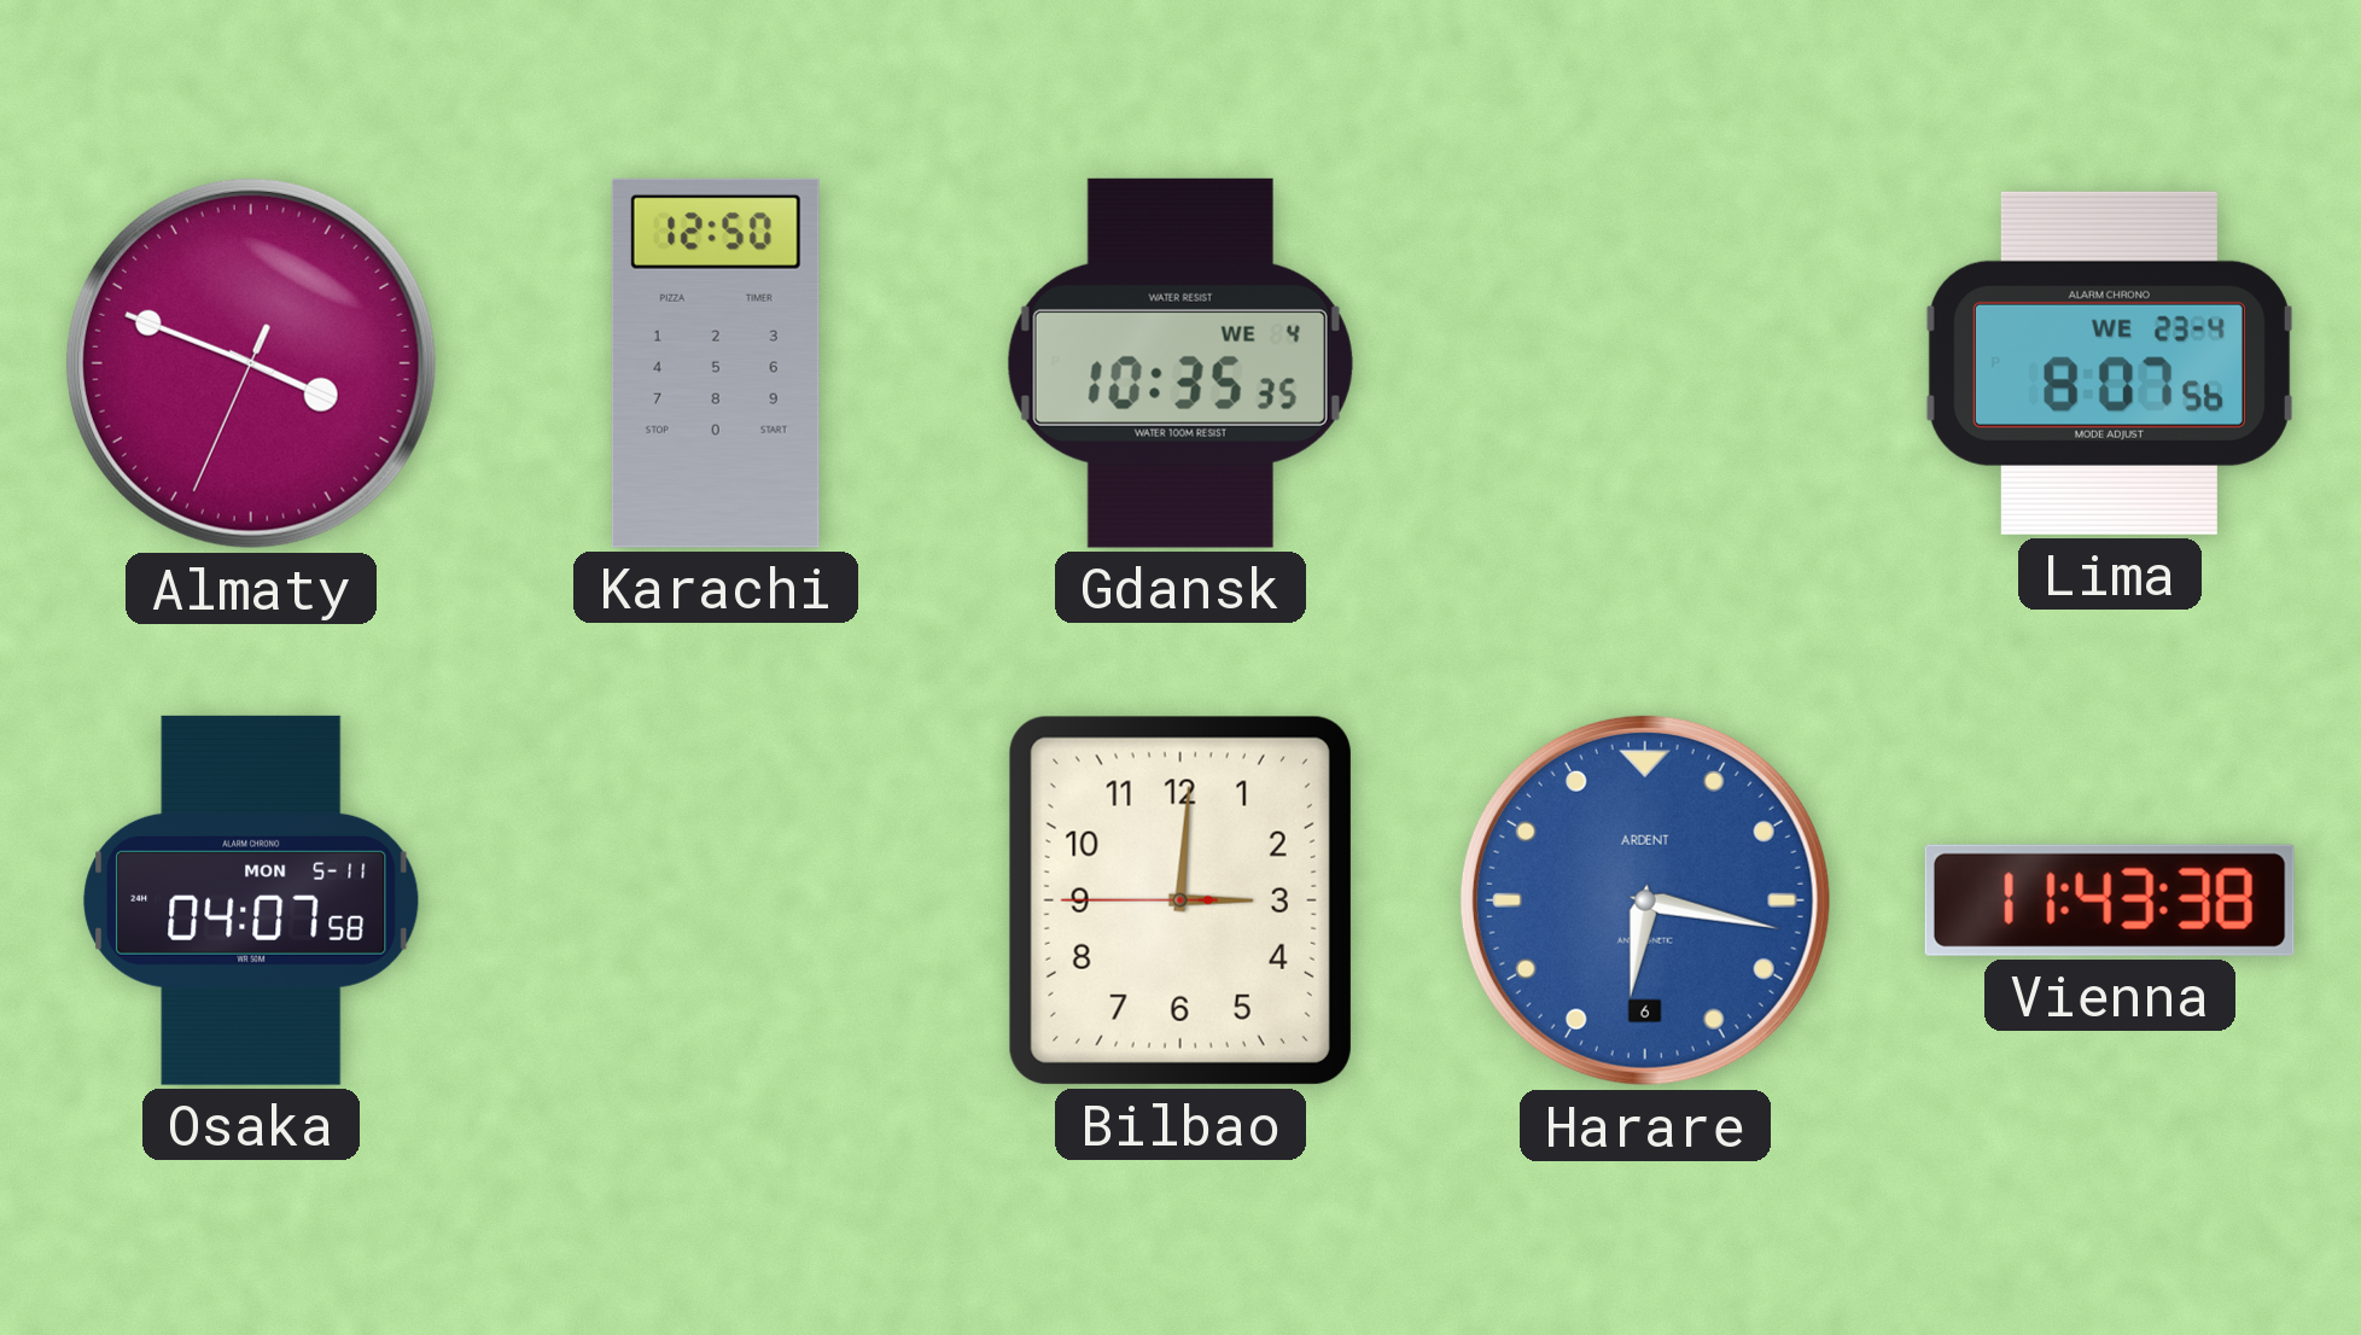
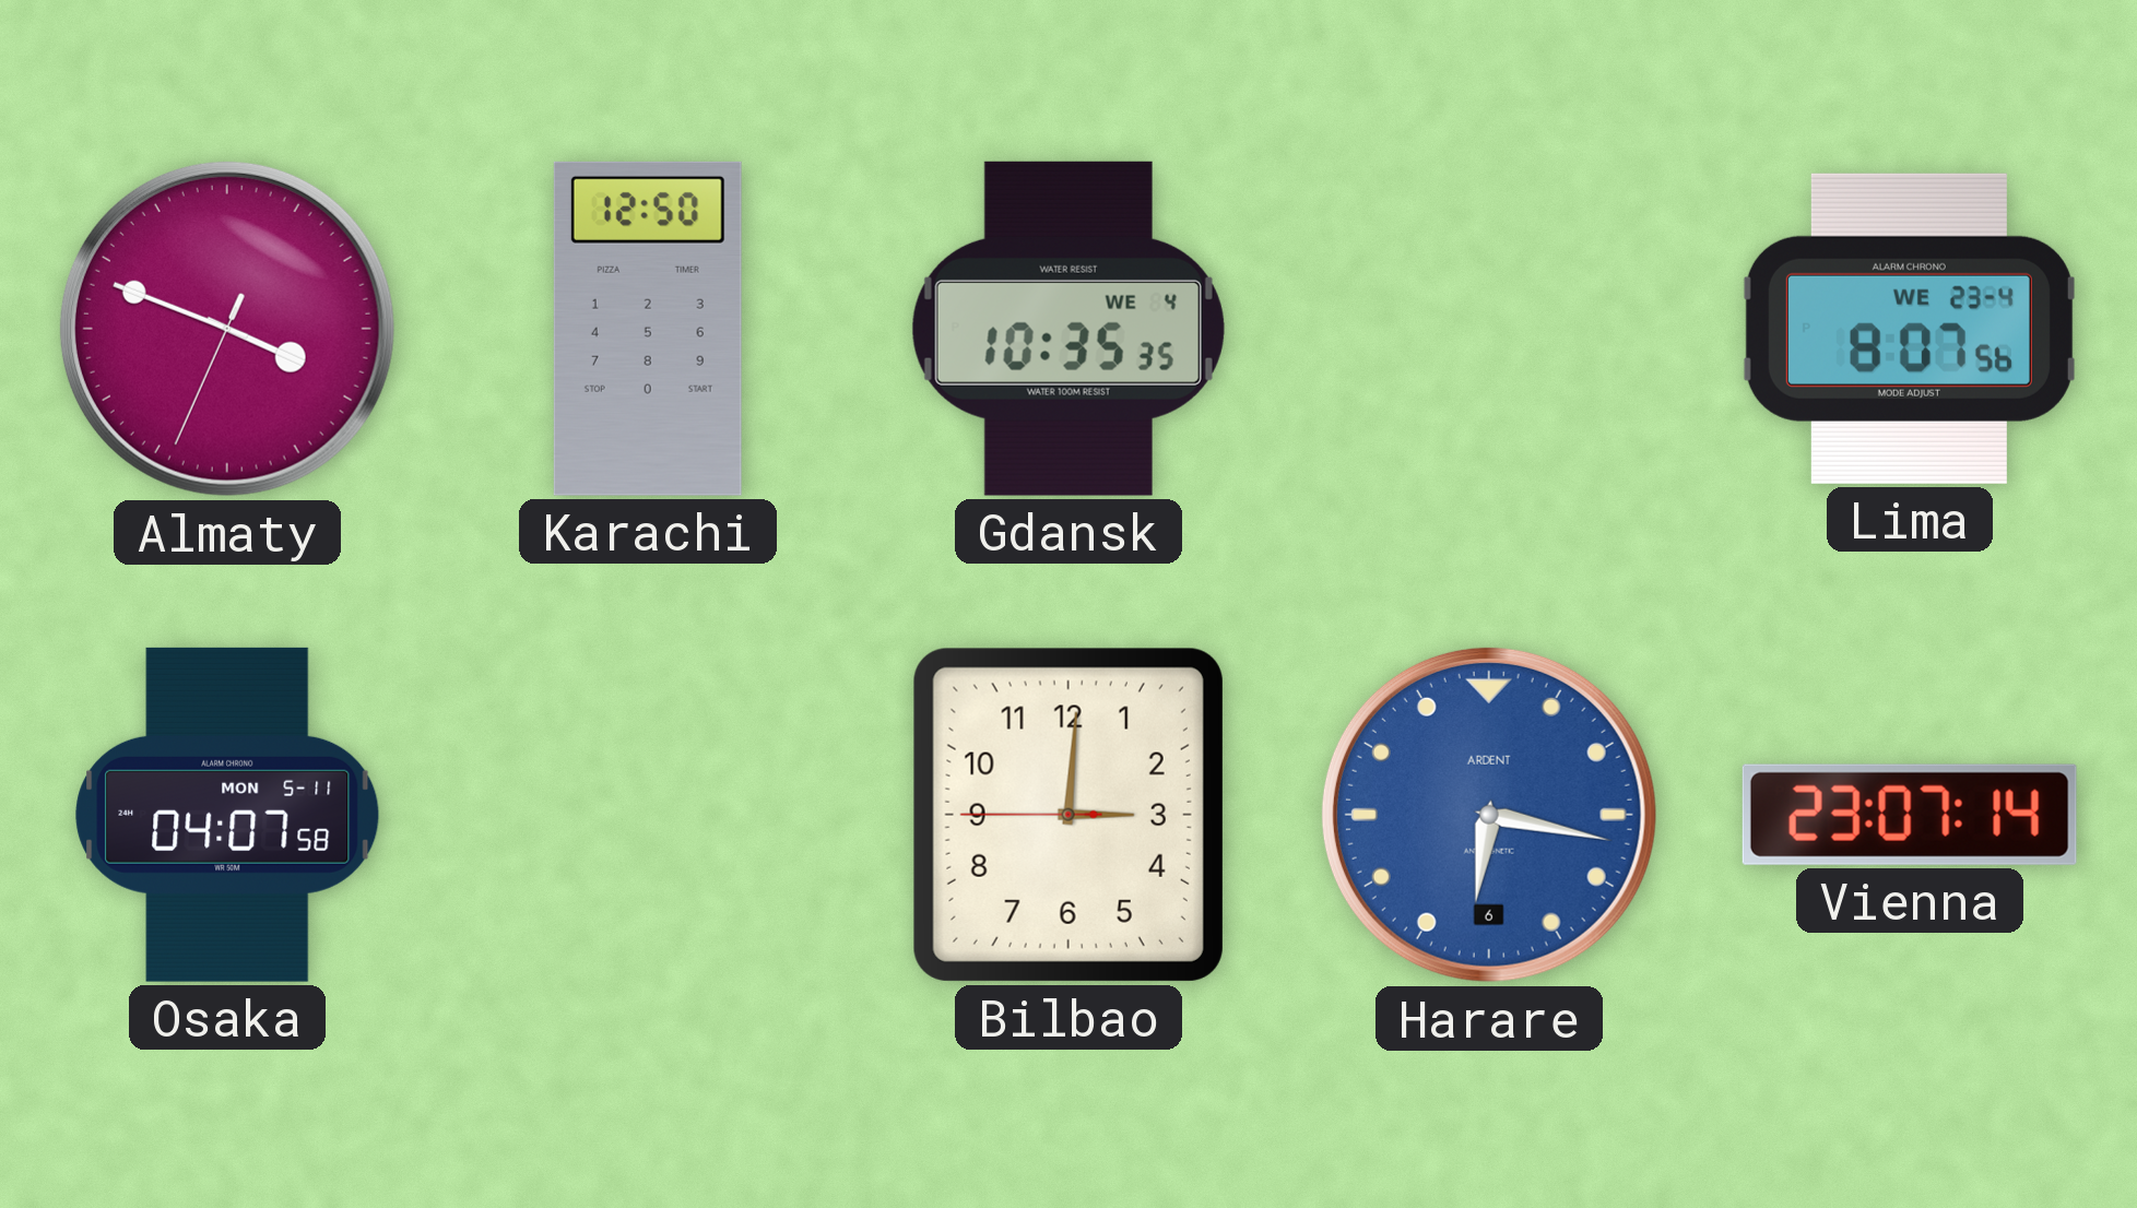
Vienna: 11:43 -> 23:07 (1910, 815)
